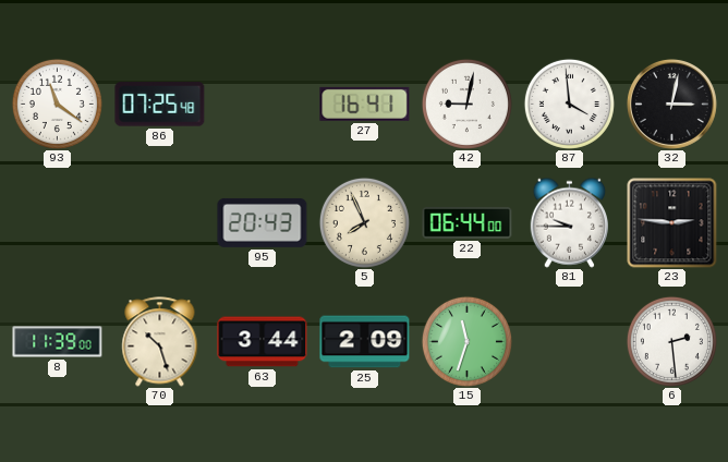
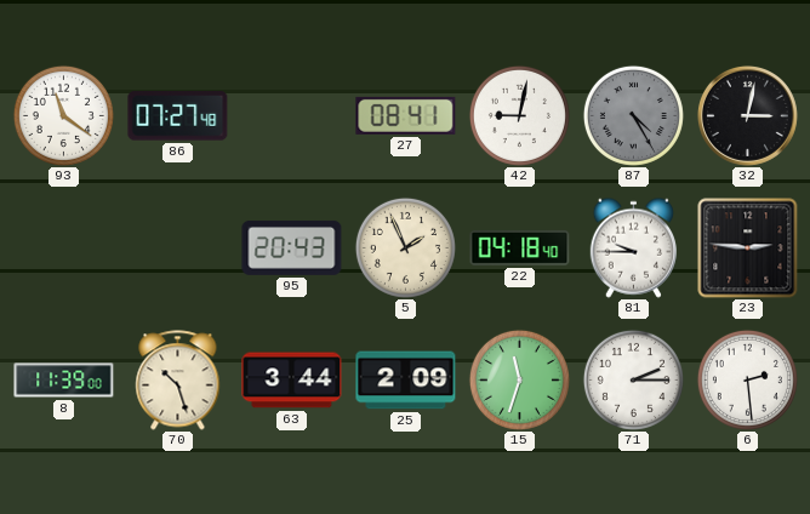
86: 07:25 -> 07:27 (178, 116)
27: 16:41 -> 08:41 (406, 115)
87: 3:59 -> 4:25 (633, 115)
87 dial: white -> grey (633, 115)
5: 7:56 -> 1:56 (405, 247)
22: 06:44 -> 04:18 (520, 249)
71: none -> 2:15 (633, 379)
